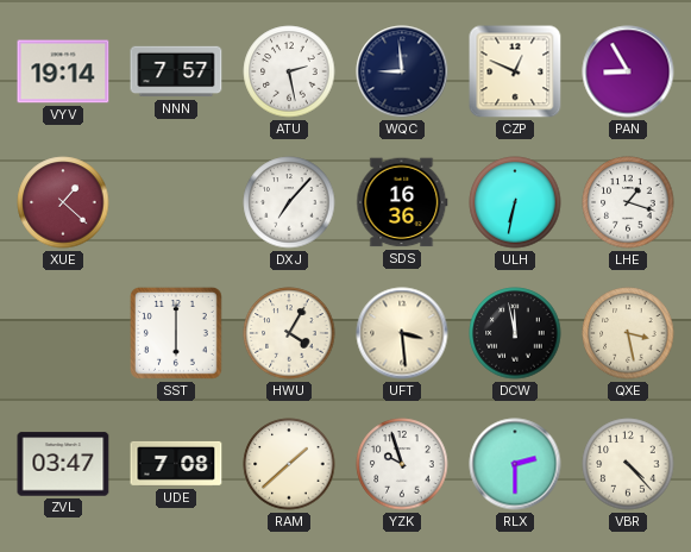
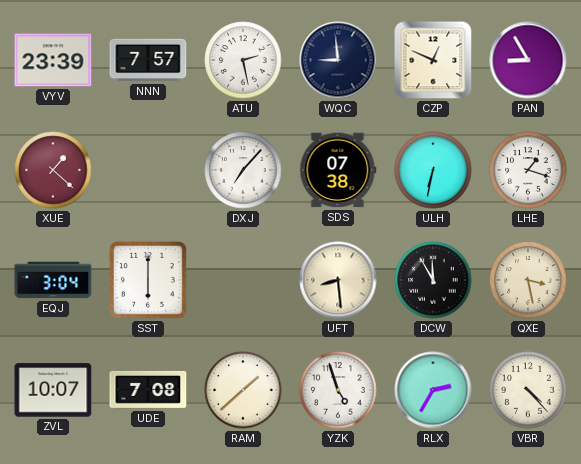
VYV: 19:14 -> 23:39 (53, 60)
SDS: 16:36 -> 07:38 (338, 170)
EQJ: none -> 3:04 (53, 280)
HWU: 4:05 -> none (289, 333)
UFT: 3:29 -> 8:29 (338, 280)
DCW: 11:58 -> 11:55 (433, 280)
ZVL: 03:47 -> 10:07 (53, 390)
YZK: 9:57 -> 4:57 (338, 390)
RLX: 2:30 -> 2:35 (433, 390)
